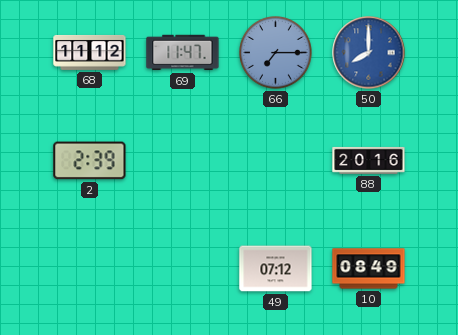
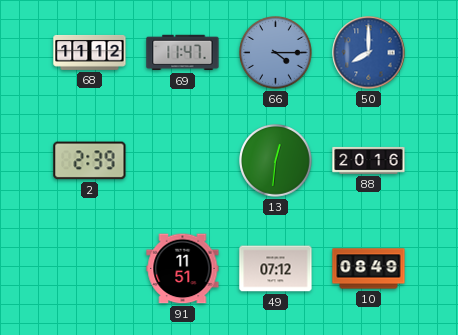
66: 7:15 -> 4:15 (276, 53)
13: none -> 12:31 (276, 161)
91: none -> 11:51 (183, 269)
